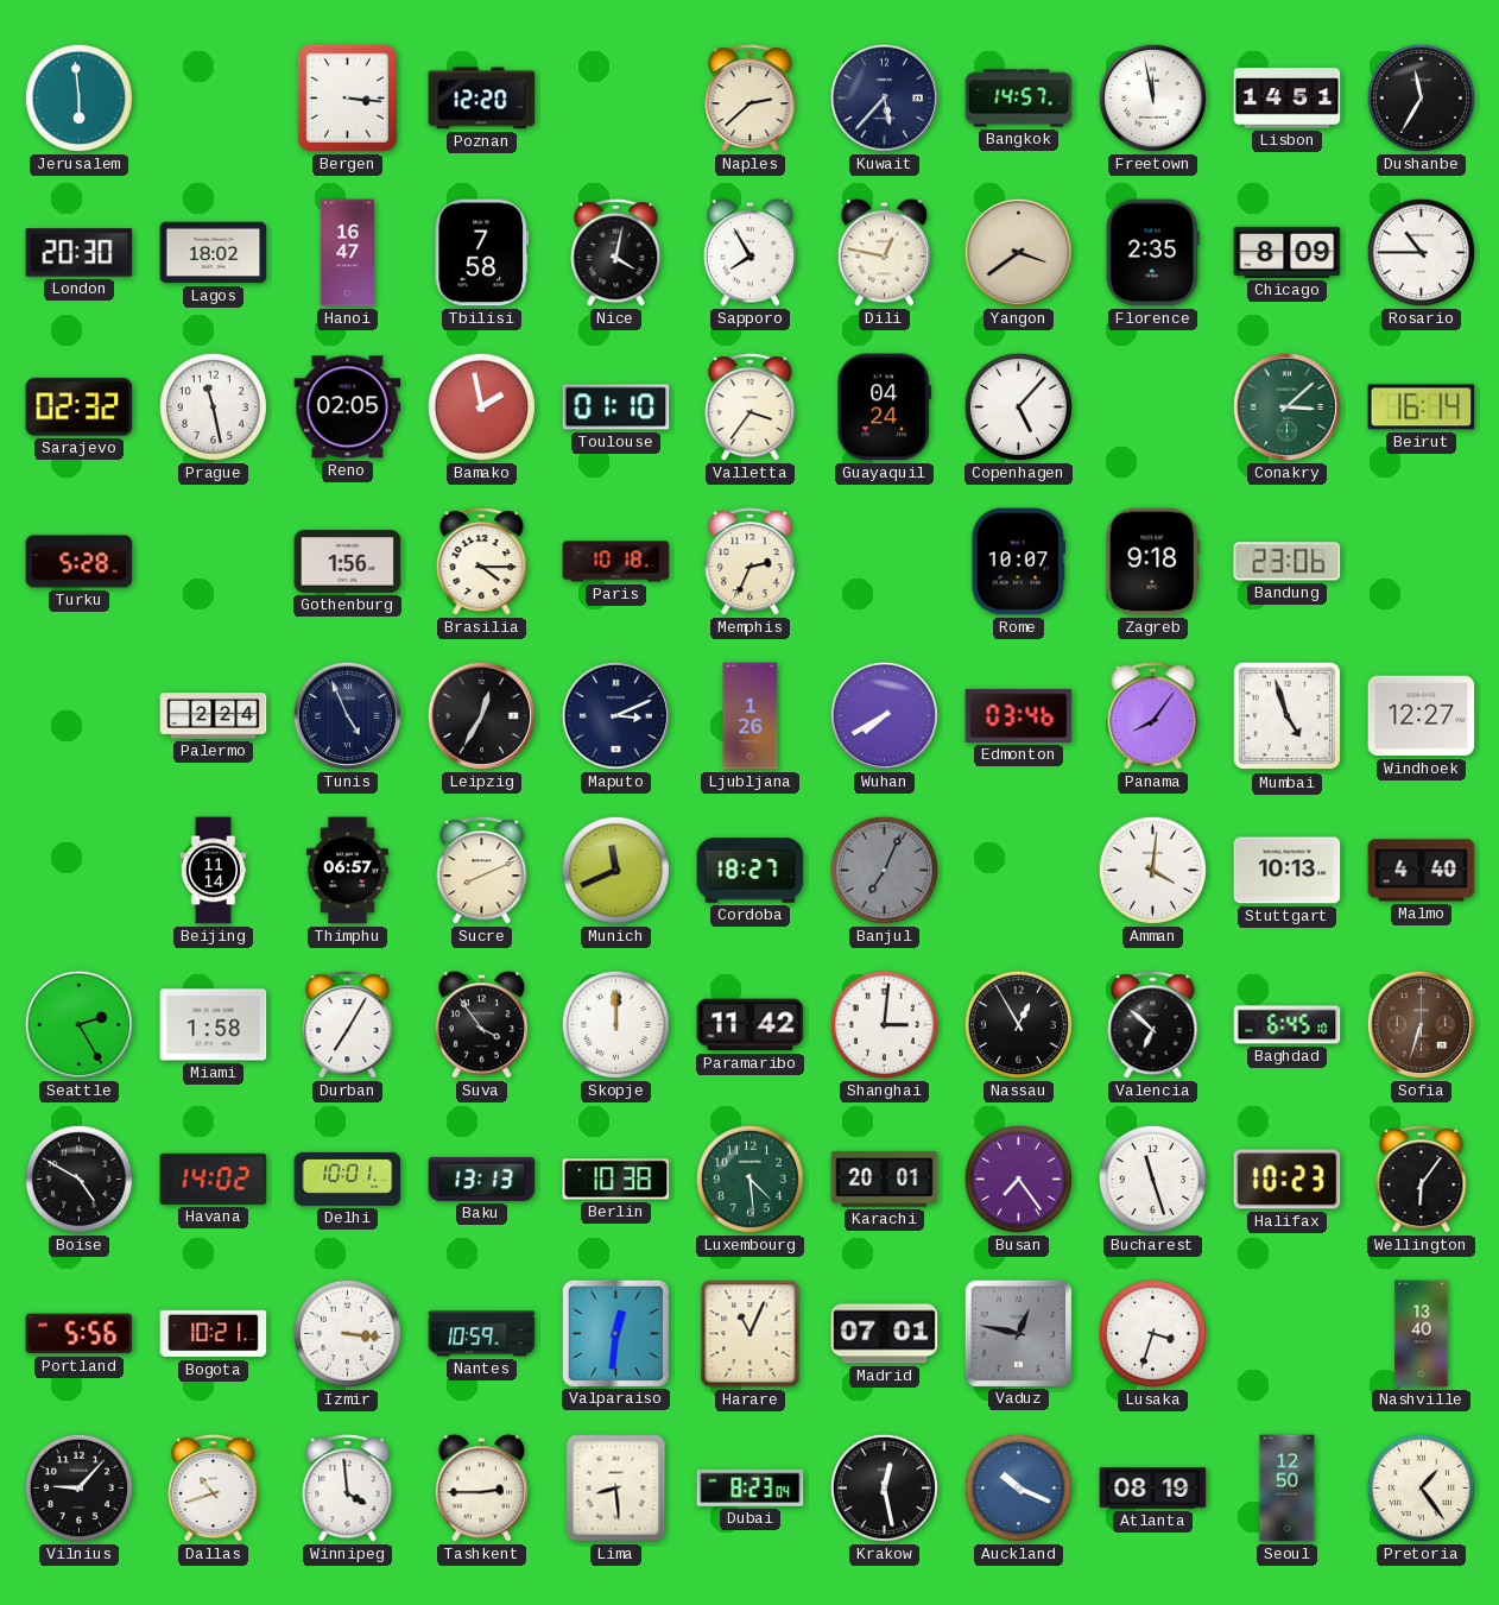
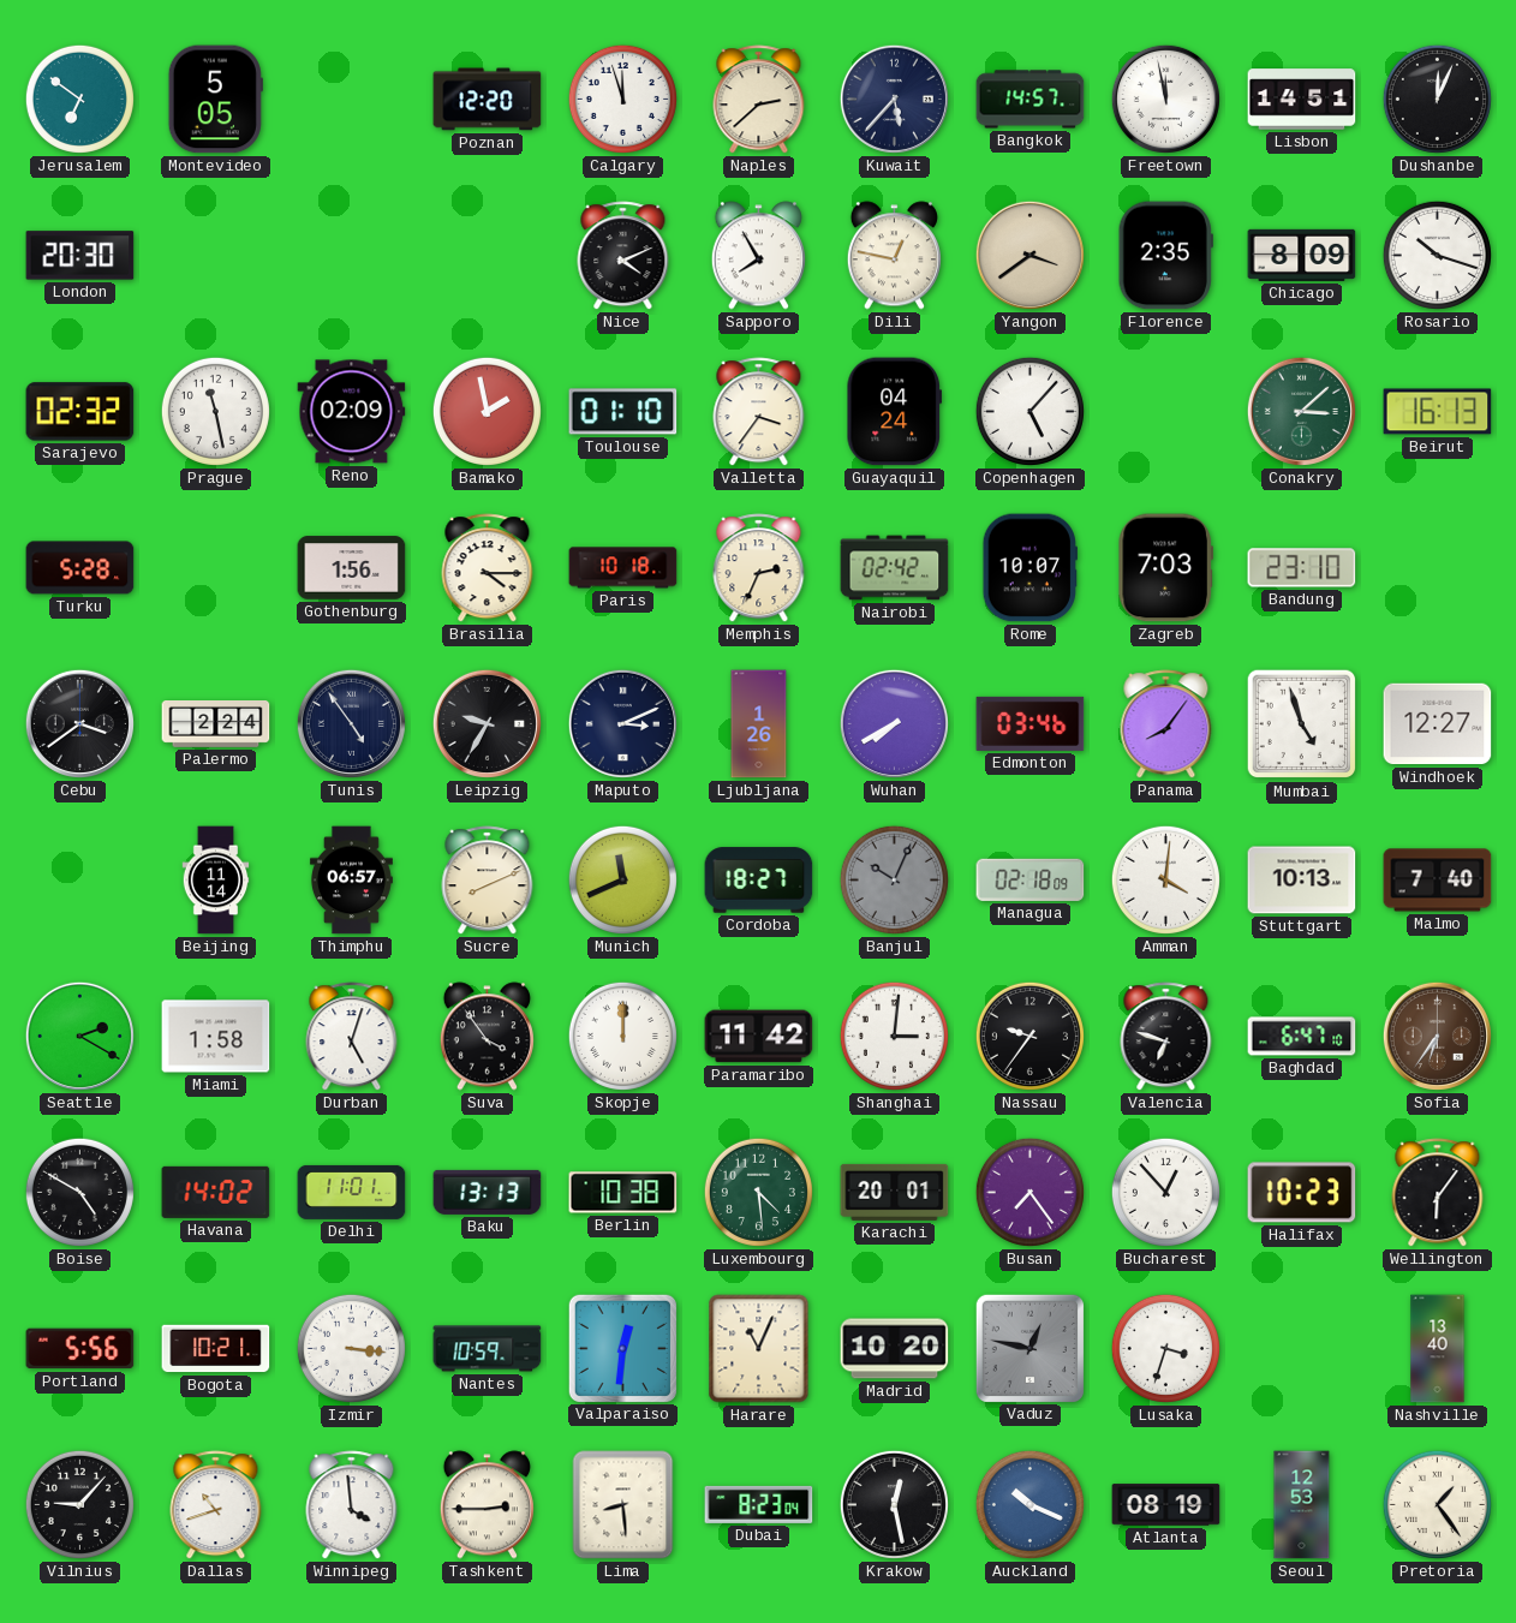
Jerusalem: 5:59 -> 6:51 (79, 99)
Montevideo: none -> 5:05 (215, 100)
Bergen: 3:16 -> none (347, 97)
Calgary: none -> 11:57 (622, 99)
Dushanbe: 11:35 -> 12:04 (1437, 99)
Lagos: 18:02 -> none (214, 253)
Hanoi: 16:47 -> none (347, 253)
Tbilisi: 7:58 -> none (481, 253)
Nice: 4:02 -> 4:11 (623, 256)
Rosario: 10:45 -> 10:18 (1437, 255)
Reno: 02:05 -> 02:09 (352, 412)
Beirut: 16:14 -> 16:13 (1438, 412)
Nairobi: none -> 02:42 (895, 568)
Zagreb: 9:18 -> 7:03 (1165, 568)
Bandung: 23:06 -> 23:10 (1302, 568)
Cebu: none -> 3:39 (79, 723)
Tunis: 4:56 -> 4:54 (351, 723)
Leipzig: 12:35 -> 9:35 (487, 723)
Banjul: 7:04 -> 10:04 (894, 879)
Managua: none -> 02:18 (1031, 879)
Malmo: 4:40 -> 7:40 (1438, 881)
Seattle: 2:25 -> 2:20 (79, 1036)
Durban: 7:05 -> 5:03 (352, 1037)
Nassau: 12:55 -> 9:36 (1029, 1036)
Valencia: 6:52 -> 6:48 (1166, 1037)
Baghdad: 6:45 -> 6:47 (1302, 1037)
Sofia: 6:33 -> 6:36 (1437, 1036)
Delhi: 10:01 -> 11:01 (352, 1192)
Bucharest: 11:27 -> 12:53 (1165, 1192)
Madrid: 07:01 -> 10:20 (895, 1349)
Seoul: 12:50 -> 12:53 (1302, 1505)
